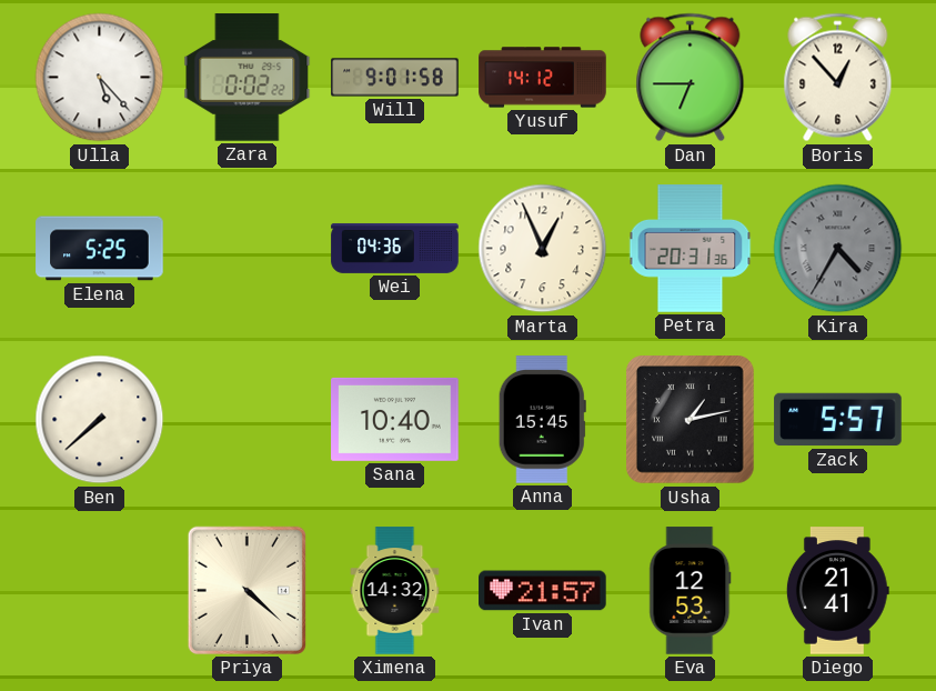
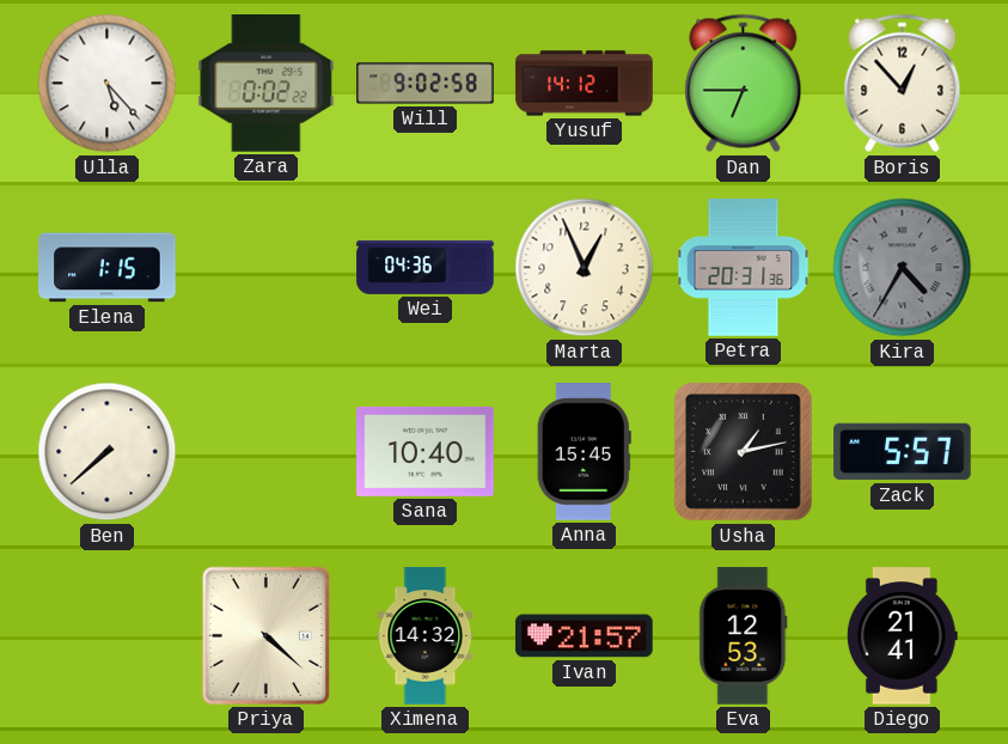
Will: 9:01 -> 9:02 (426, 84)
Elena: 5:25 -> 1:15 (108, 268)
